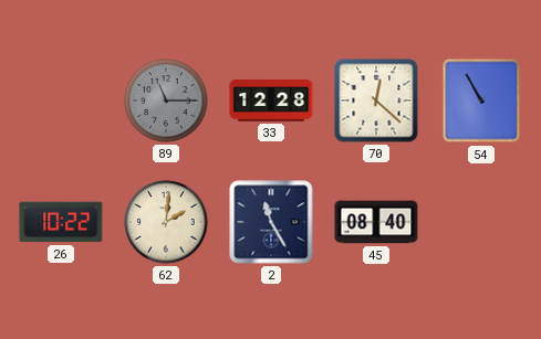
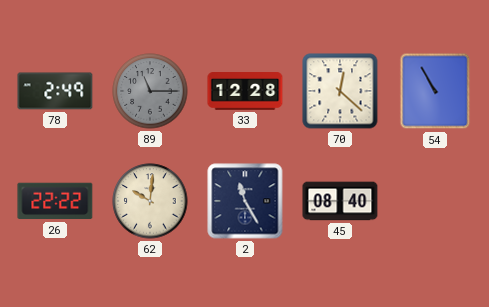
78: none -> 2:49 (55, 91)
26: 10:22 -> 22:22 (55, 201)
62: 2:01 -> 10:01 (150, 201)
